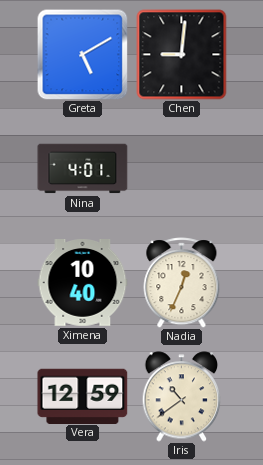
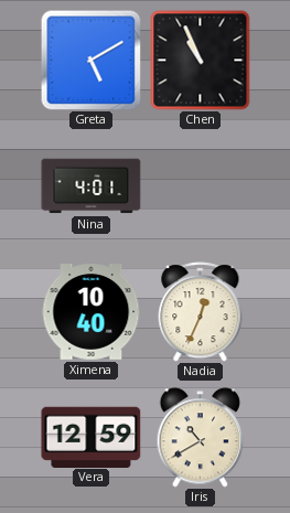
Chen: 9:01 -> 10:56 (201, 61)
Iris: 10:39 -> 10:40 (201, 438)
